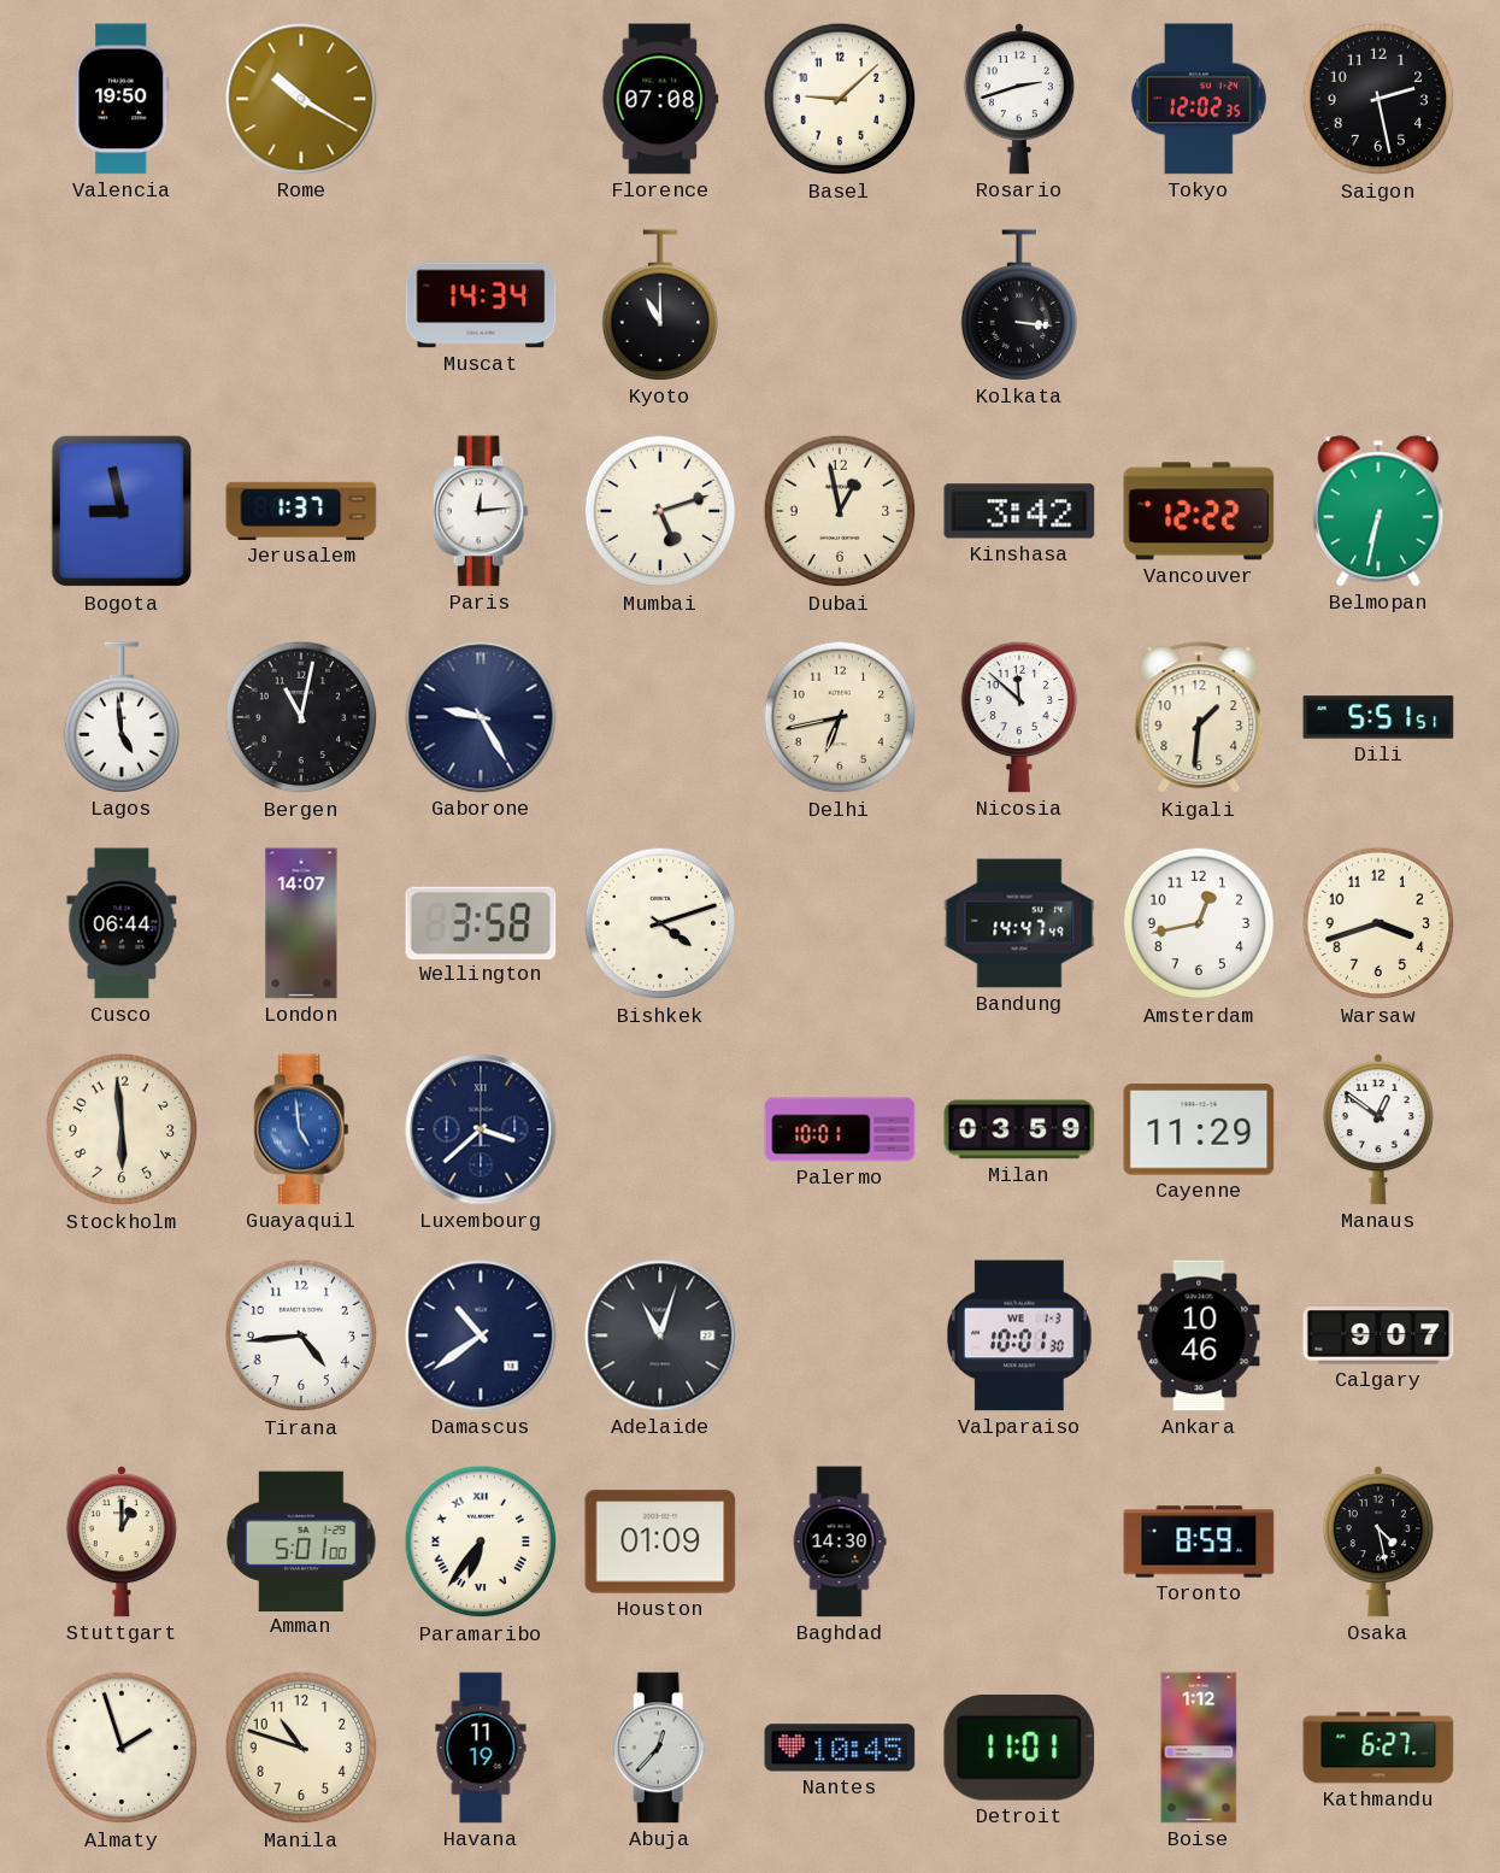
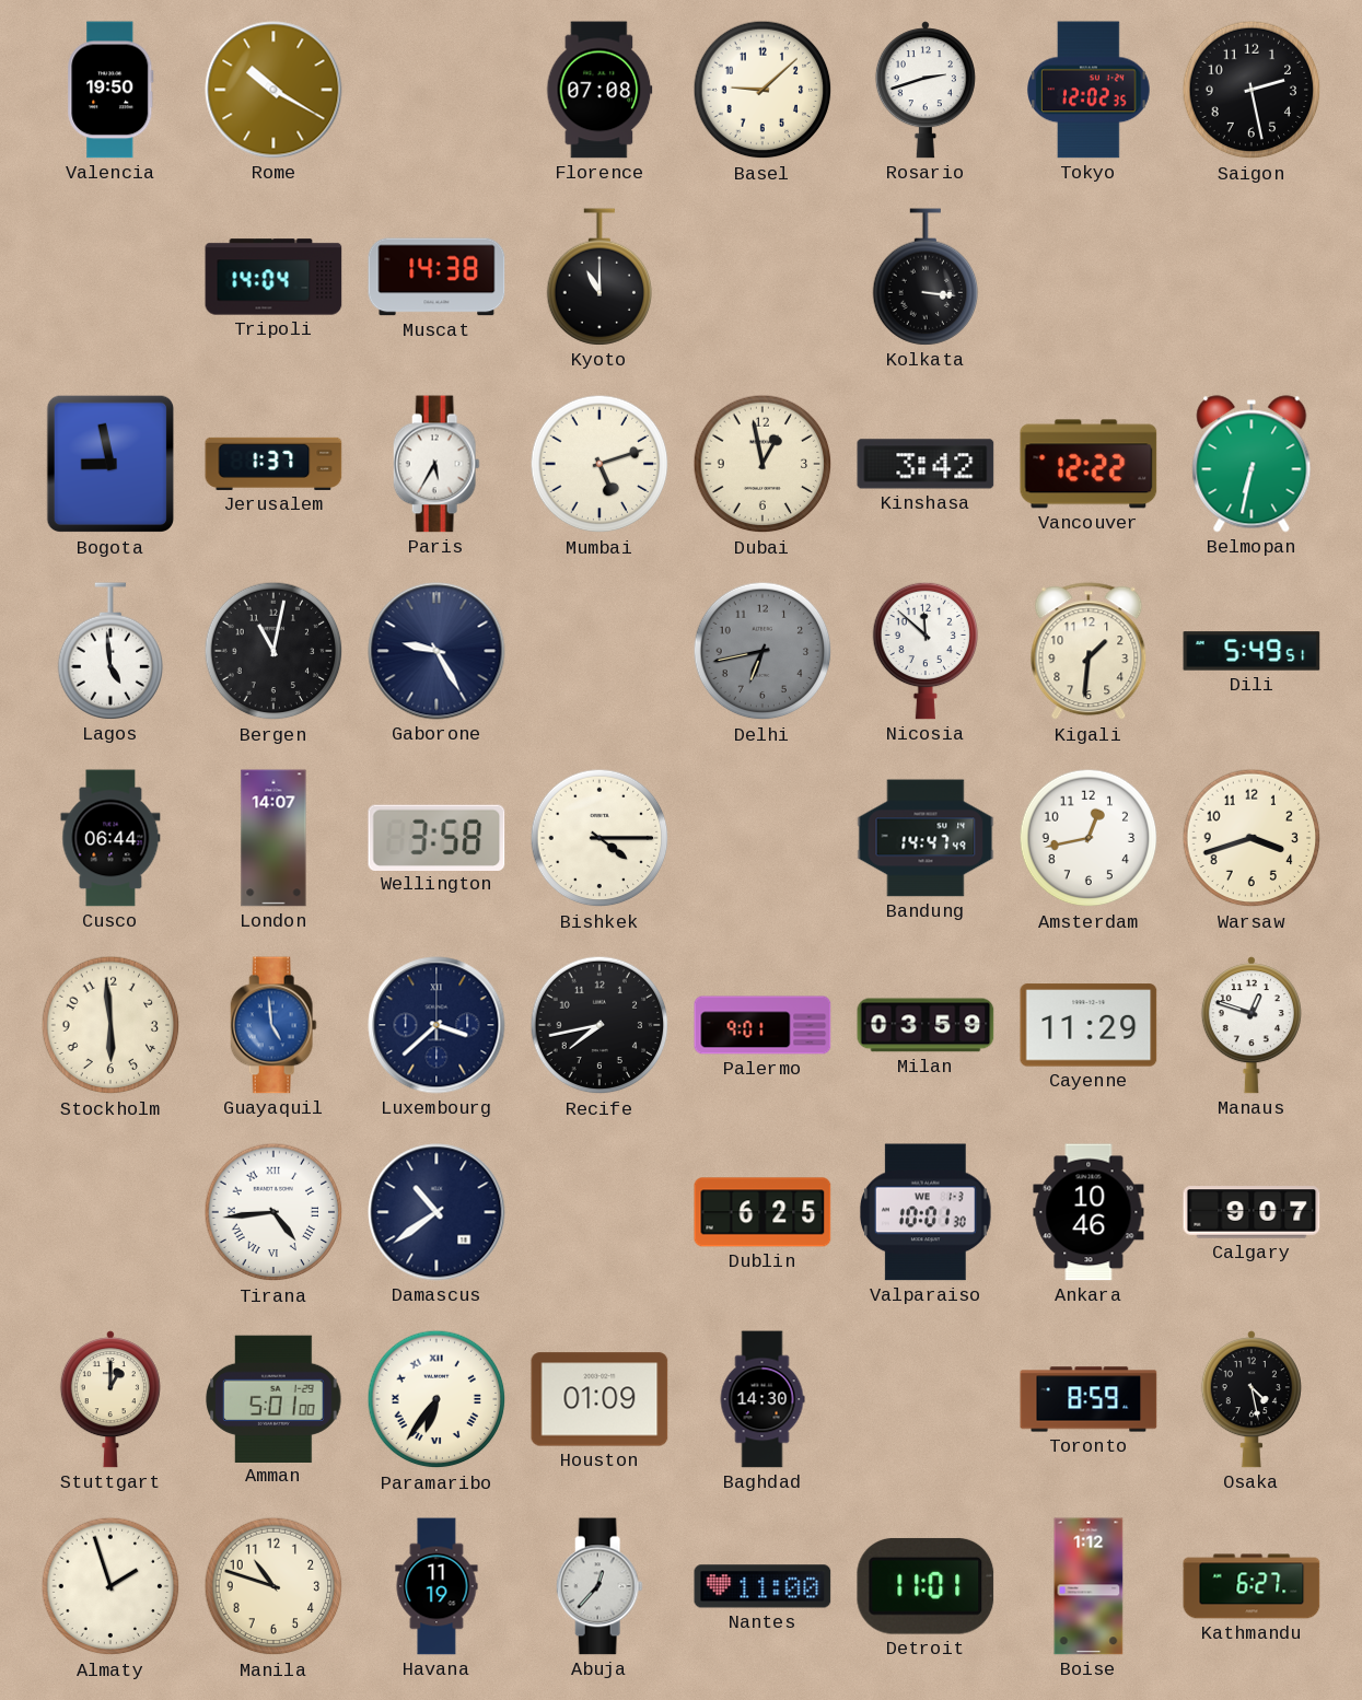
Tripoli: none -> 14:04 (273, 277)
Muscat: 14:34 -> 14:38 (436, 277)
Paris: 12:14 -> 5:35 (436, 464)
Delhi dial: cream -> grey (763, 651)
Dili: 5:51 -> 5:49 (1252, 651)
Bishkek: 4:12 -> 4:15 (599, 838)
Recife: none -> 7:43 (599, 1025)
Palermo: 10:01 -> 9:01 (763, 1025)
Manaus: 12:51 -> 12:48 (1252, 1025)
Tirana numerals: Arabic -> Roman (273, 1212)
Adelaide: 11:03 -> none (660, 1335)
Dublin: none -> 6:25 (763, 1212)
Nantes: 10:45 -> 11:00 (763, 1586)
